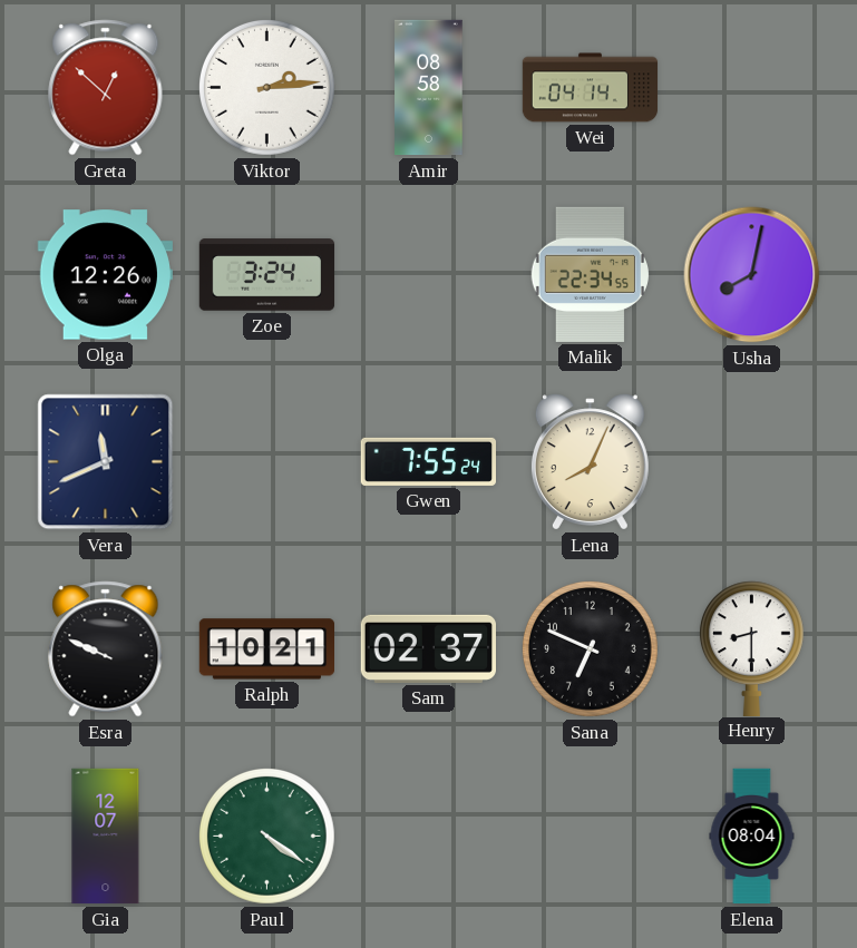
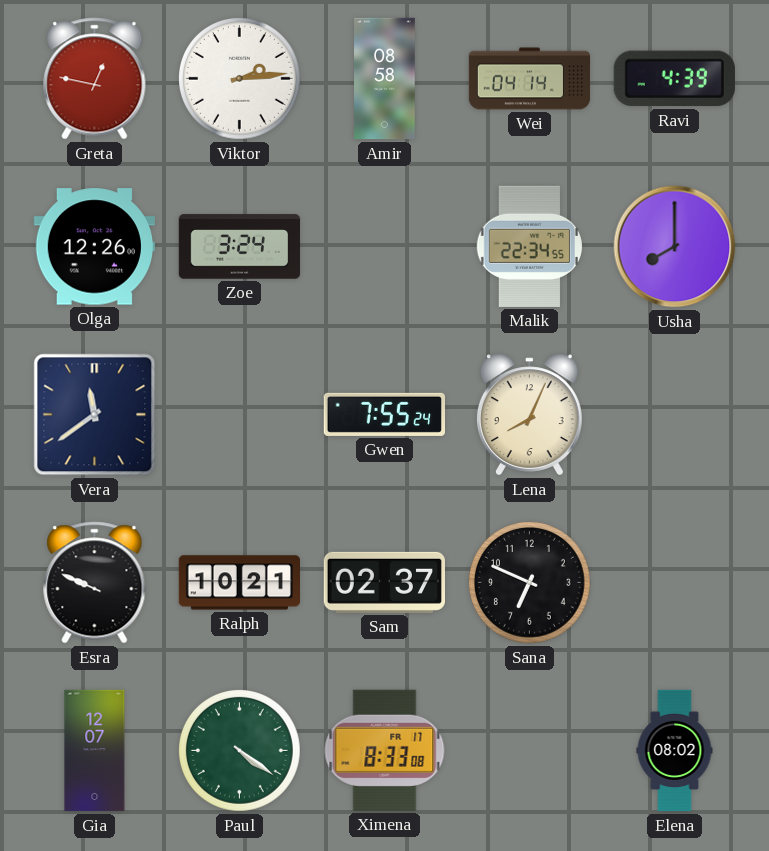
Greta: 12:52 -> 12:47 (95, 79)
Ravi: none -> 4:39 (674, 79)
Usha: 8:02 -> 8:00 (675, 247)
Vera: 11:41 -> 11:39 (95, 415)
Henry: 8:30 -> none (751, 648)
Ximena: none -> 8:33 (385, 750)
Elena: 08:04 -> 08:02 (675, 751)
